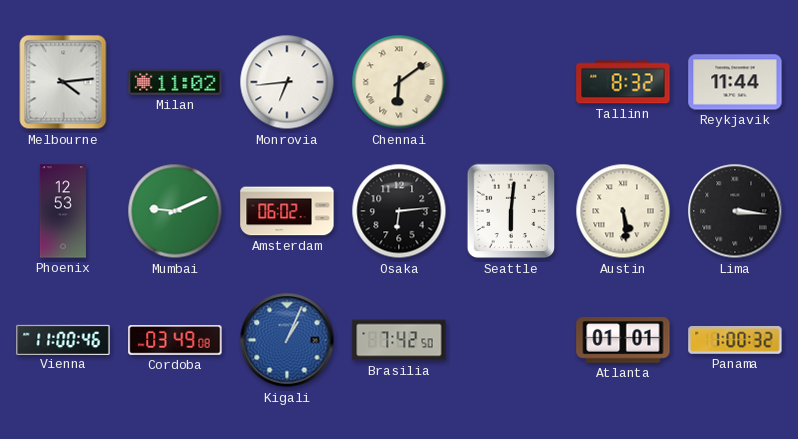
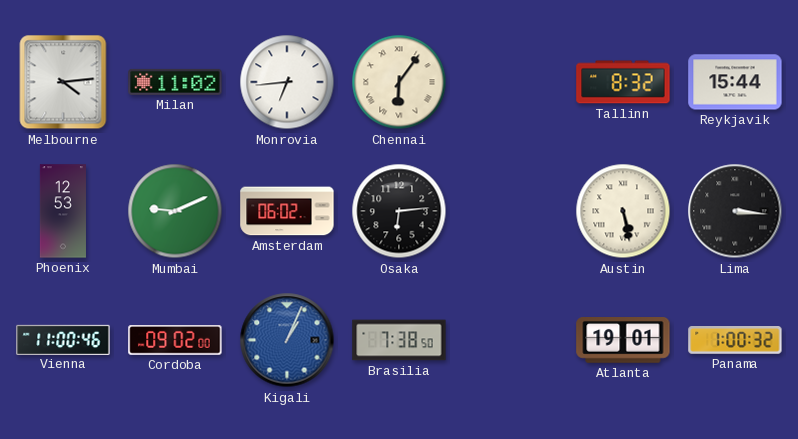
Chennai: 6:09 -> 6:06 (399, 82)
Reykjavik: 11:44 -> 15:44 (735, 82)
Seattle: 6:01 -> none (511, 211)
Austin: 5:29 -> 5:28 (623, 211)
Cordoba: 03:49 -> 09:02 (175, 340)
Brasilia: 7:42 -> 7:38 (399, 340)
Atlanta: 01:01 -> 19:01 (623, 341)
